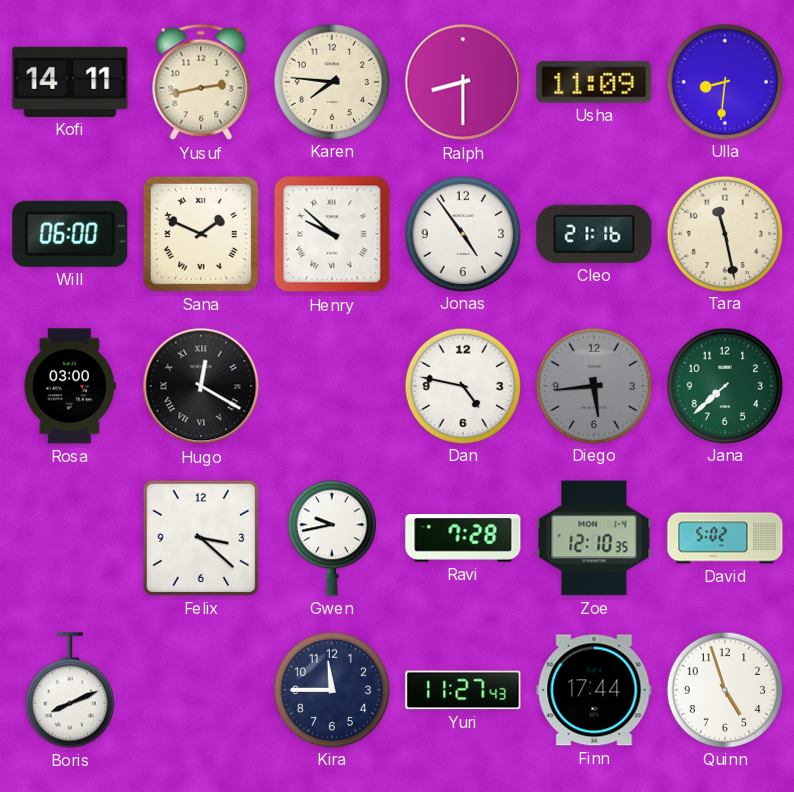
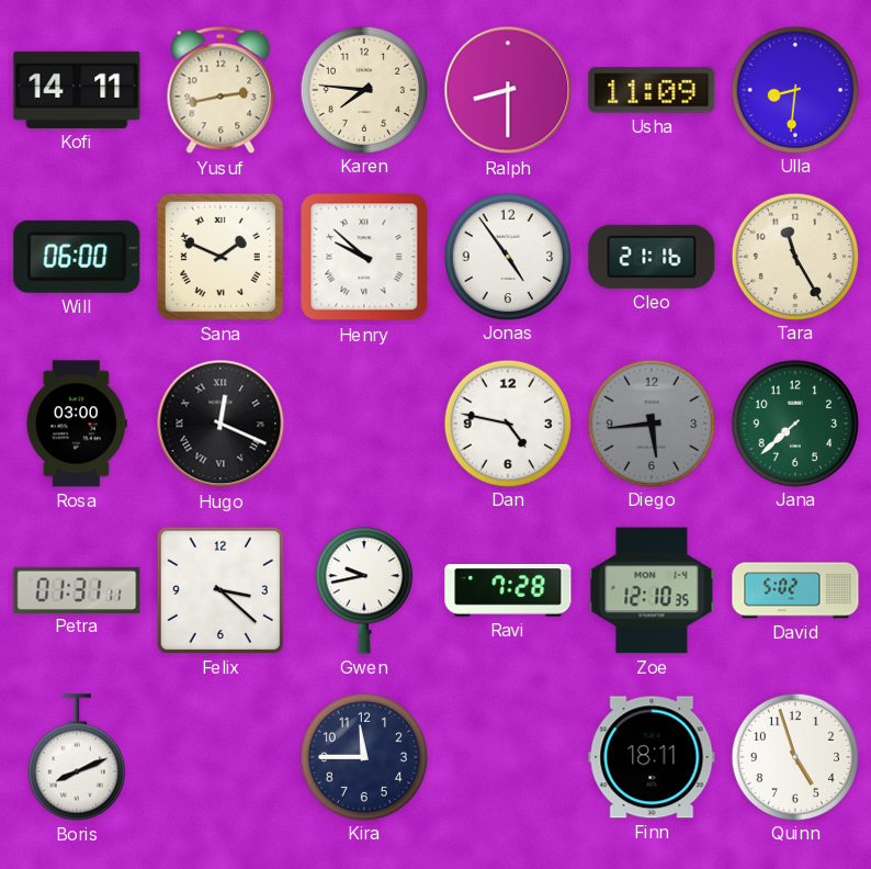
Tara: 11:28 -> 11:25 (794, 256)
Hugo: 12:20 -> 12:19 (220, 424)
Petra: none -> 01:31 (77, 589)
Yuri: 11:27 -> none (463, 690)
Finn: 17:44 -> 18:11 (652, 757)
